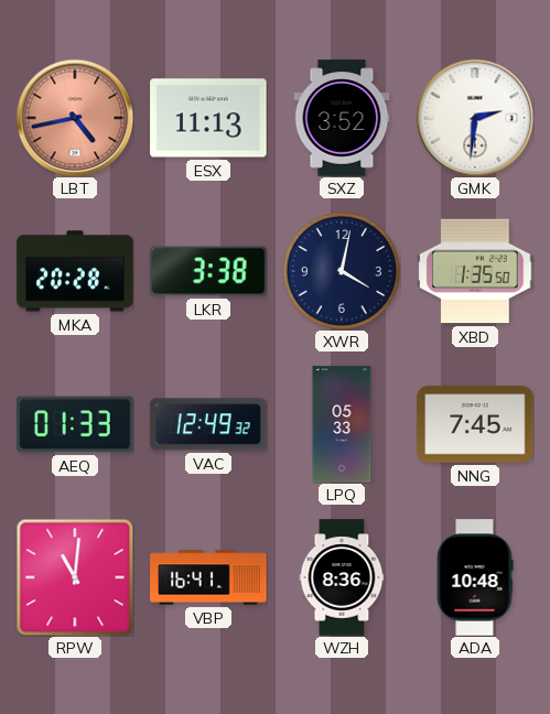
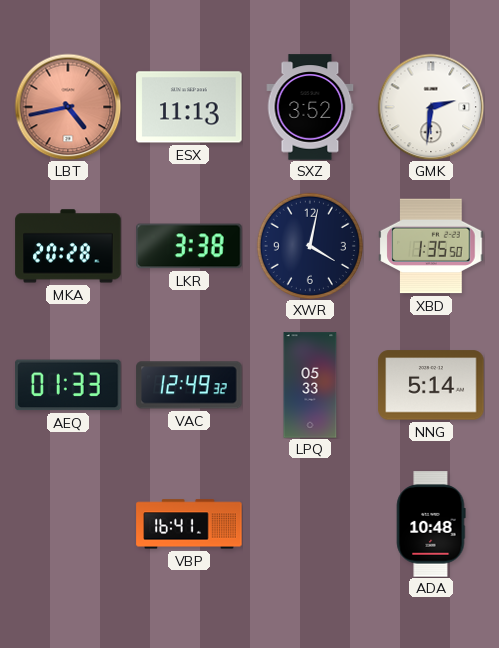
NNG: 7:45 -> 5:14 (431, 385)
RPW: 11:01 -> none (75, 577)
WZH: 8:36 -> none (342, 577)
